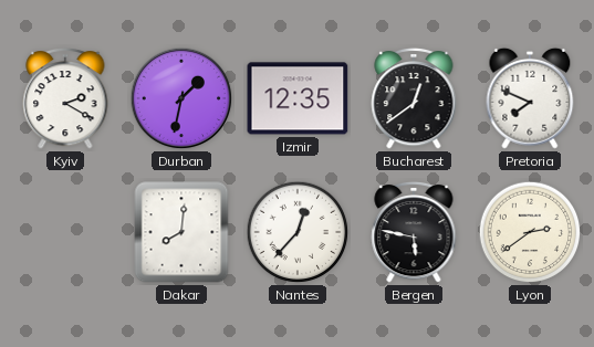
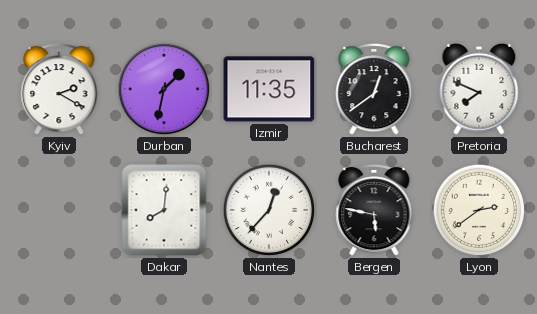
Izmir: 12:35 -> 11:35 (269, 89)
